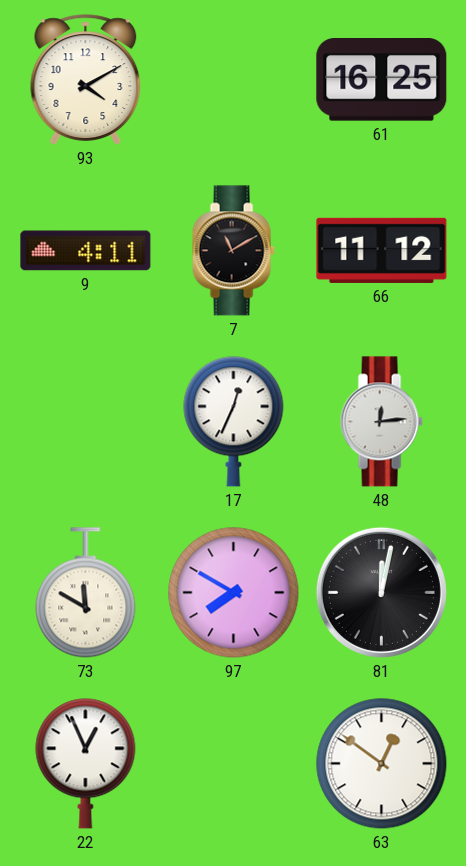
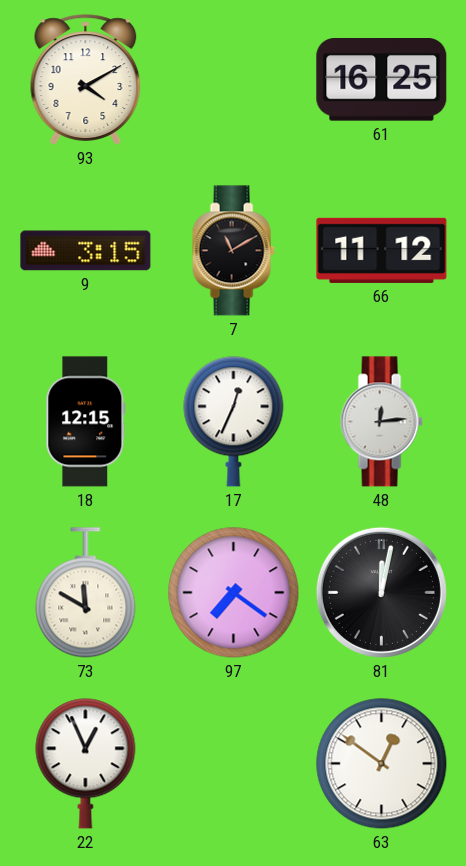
9: 4:11 -> 3:15 (86, 251)
18: none -> 12:15 (86, 422)
97: 7:50 -> 7:21 (234, 593)
